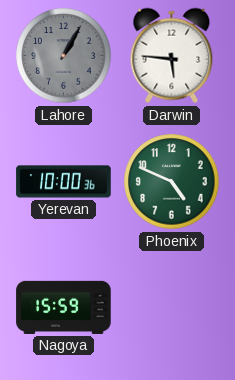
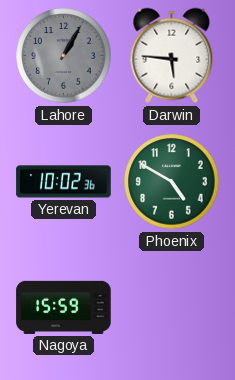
Yerevan: 10:00 -> 10:02 (64, 182)
Phoenix: 4:49 -> 4:50 (172, 182)
